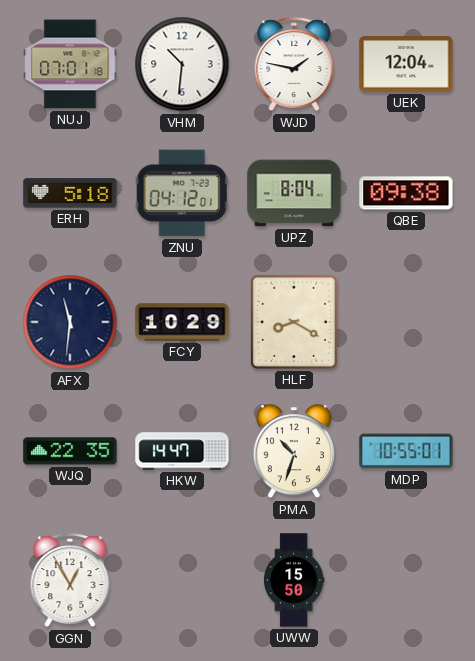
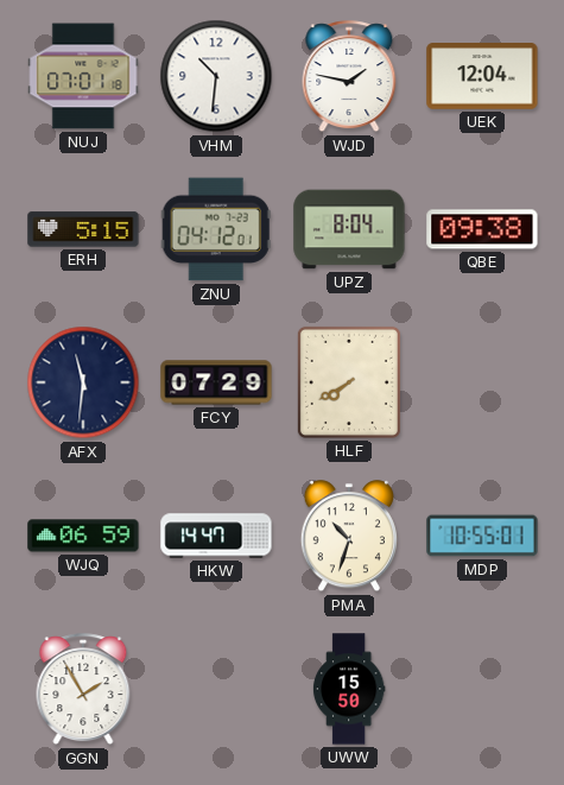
ERH: 5:18 -> 5:15 (83, 229)
FCY: 10:29 -> 07:29 (216, 382)
HLF: 8:20 -> 7:40 (349, 382)
WJQ: 22:35 -> 06:59 (83, 536)
GGN: 12:55 -> 1:55 (83, 690)
